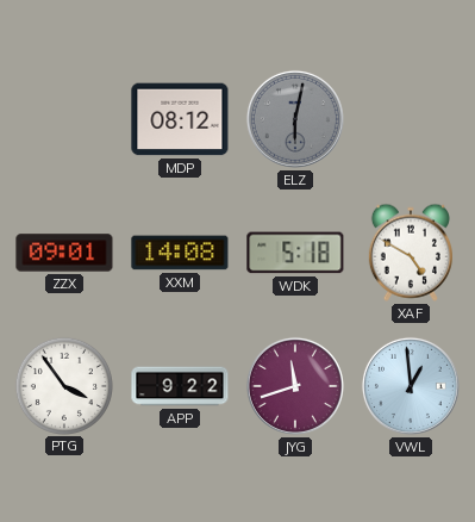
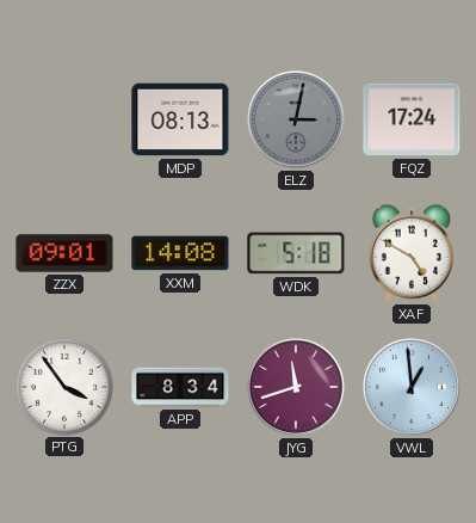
MDP: 08:12 -> 08:13 (180, 119)
ELZ: 6:02 -> 3:02 (296, 119)
FQZ: none -> 17:24 (412, 119)
APP: 9:22 -> 8:34 (180, 387)
